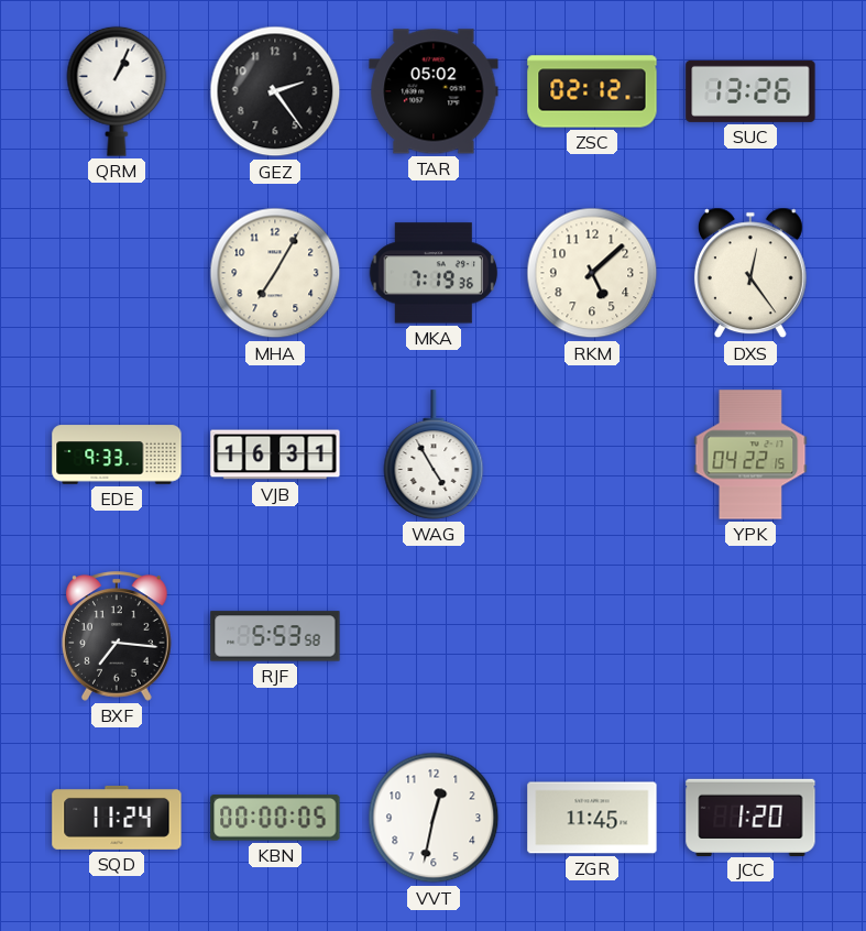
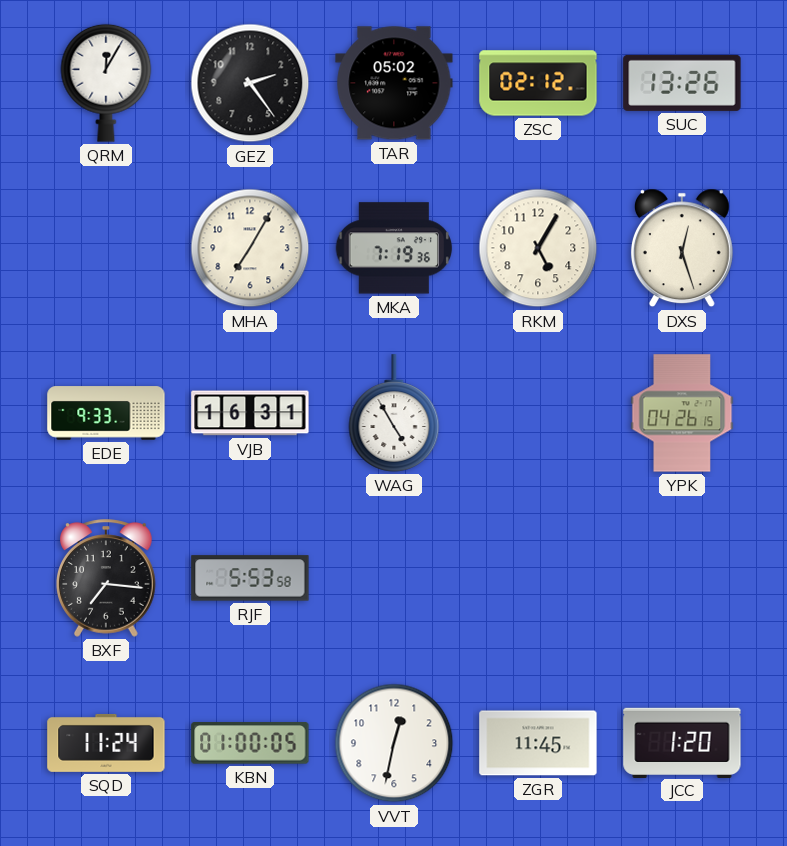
QRM: 1:04 -> 12:05 (106, 83)
RKM: 5:08 -> 5:05 (538, 248)
DXS: 12:24 -> 12:27 (682, 248)
YPK: 04:22 -> 04:26 (682, 413)
KBN: 00:00 -> 01:00 (250, 743)
